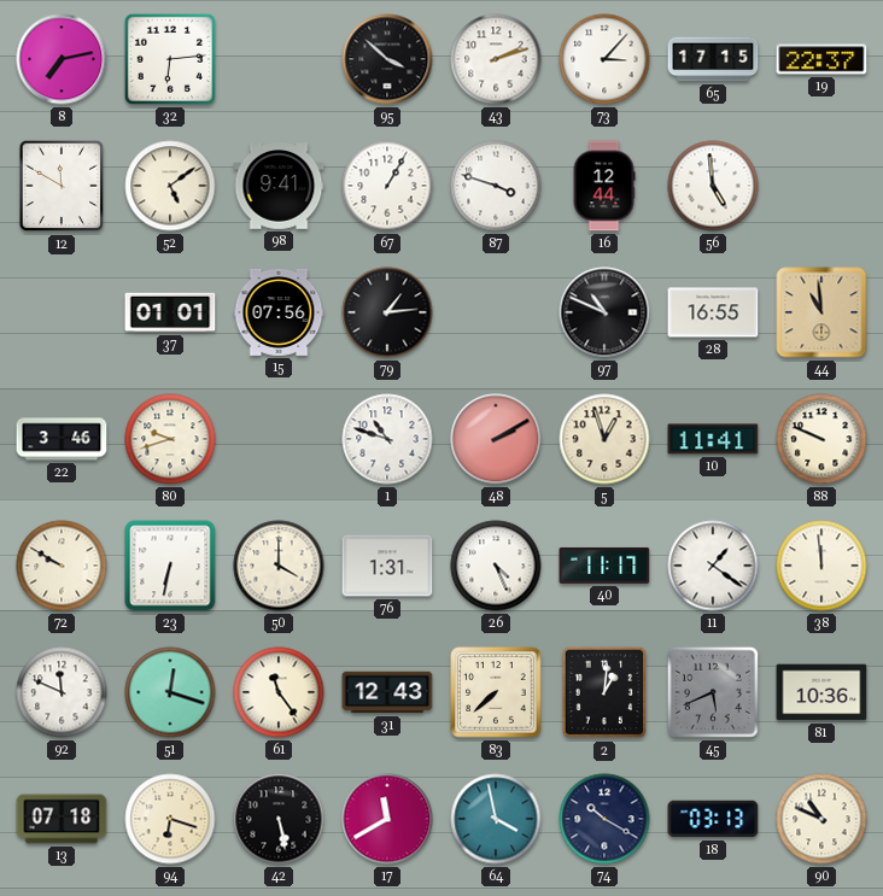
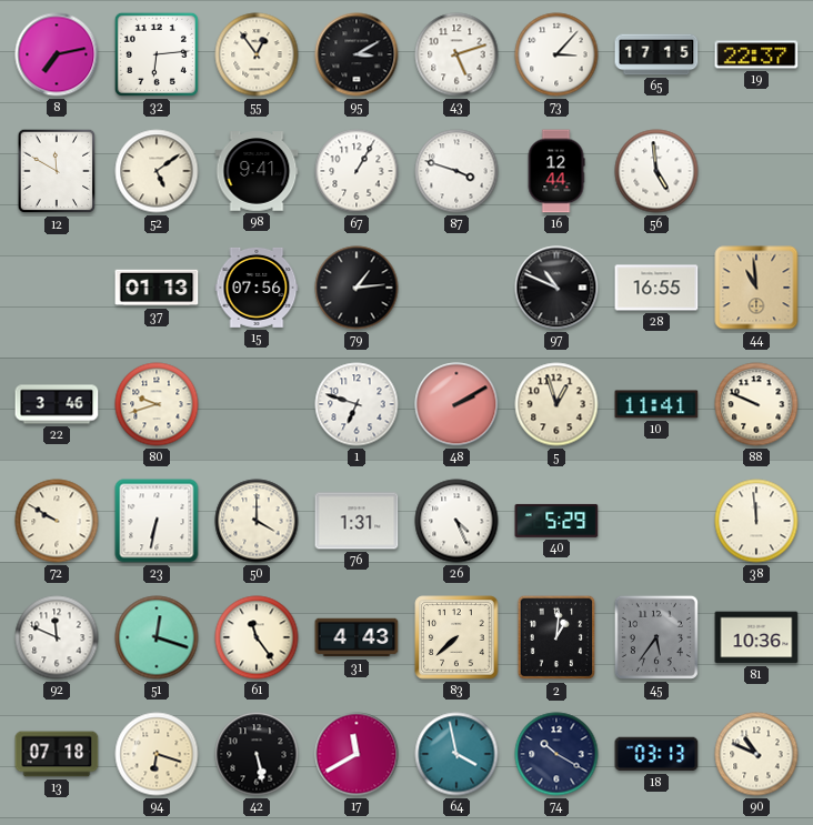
55: none -> 12:54 (257, 54)
95: 3:52 -> 3:10 (357, 54)
43: 2:12 -> 5:12 (456, 54)
37: 01:01 -> 01:13 (157, 288)
1: 10:48 -> 6:48 (357, 404)
40: 11:17 -> 5:29 (556, 521)
11: 1:21 -> none (713, 566)
31: 12:43 -> 4:43 (357, 637)
45: 5:41 -> 5:36 (656, 637)
